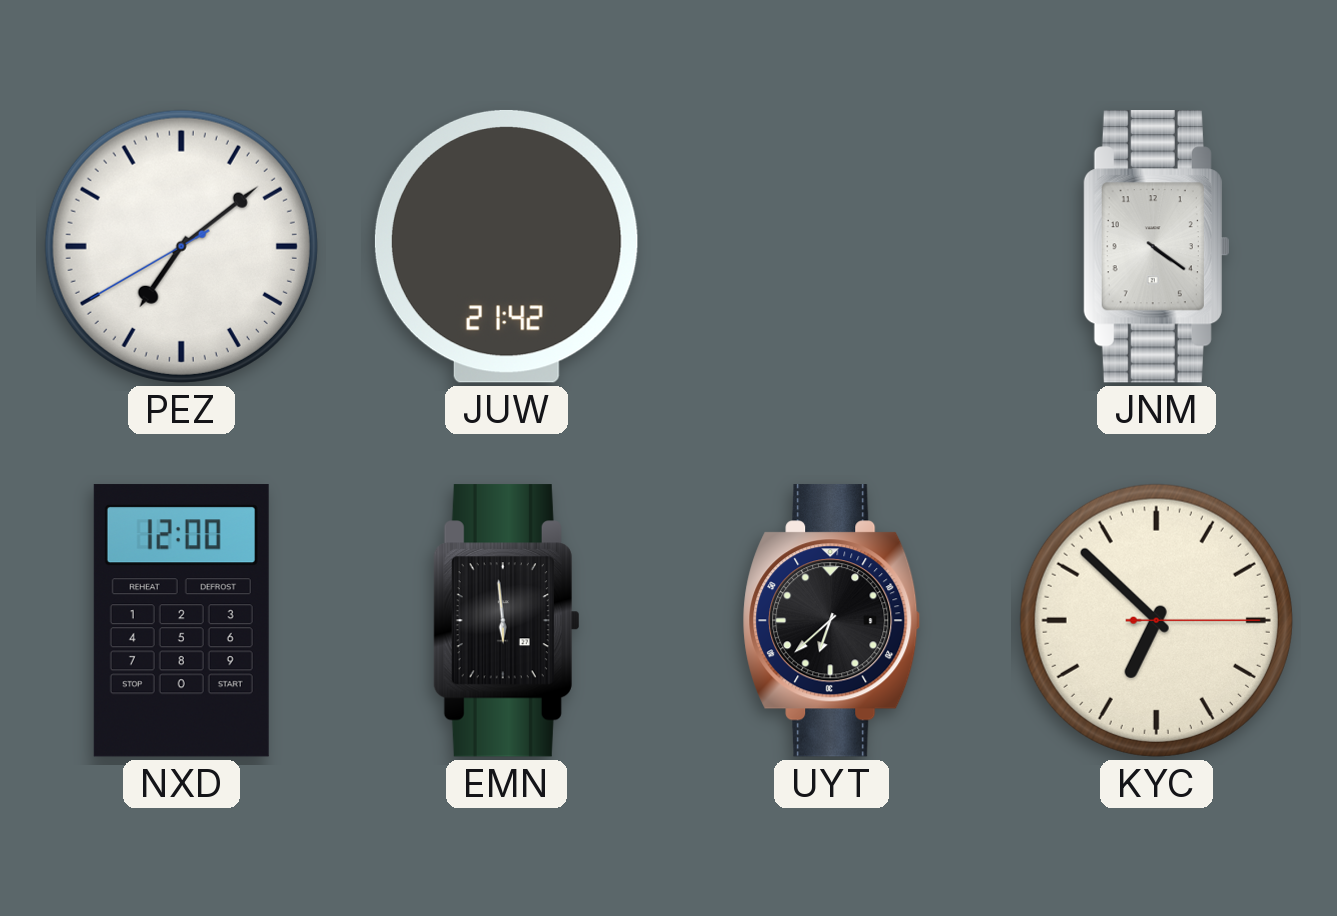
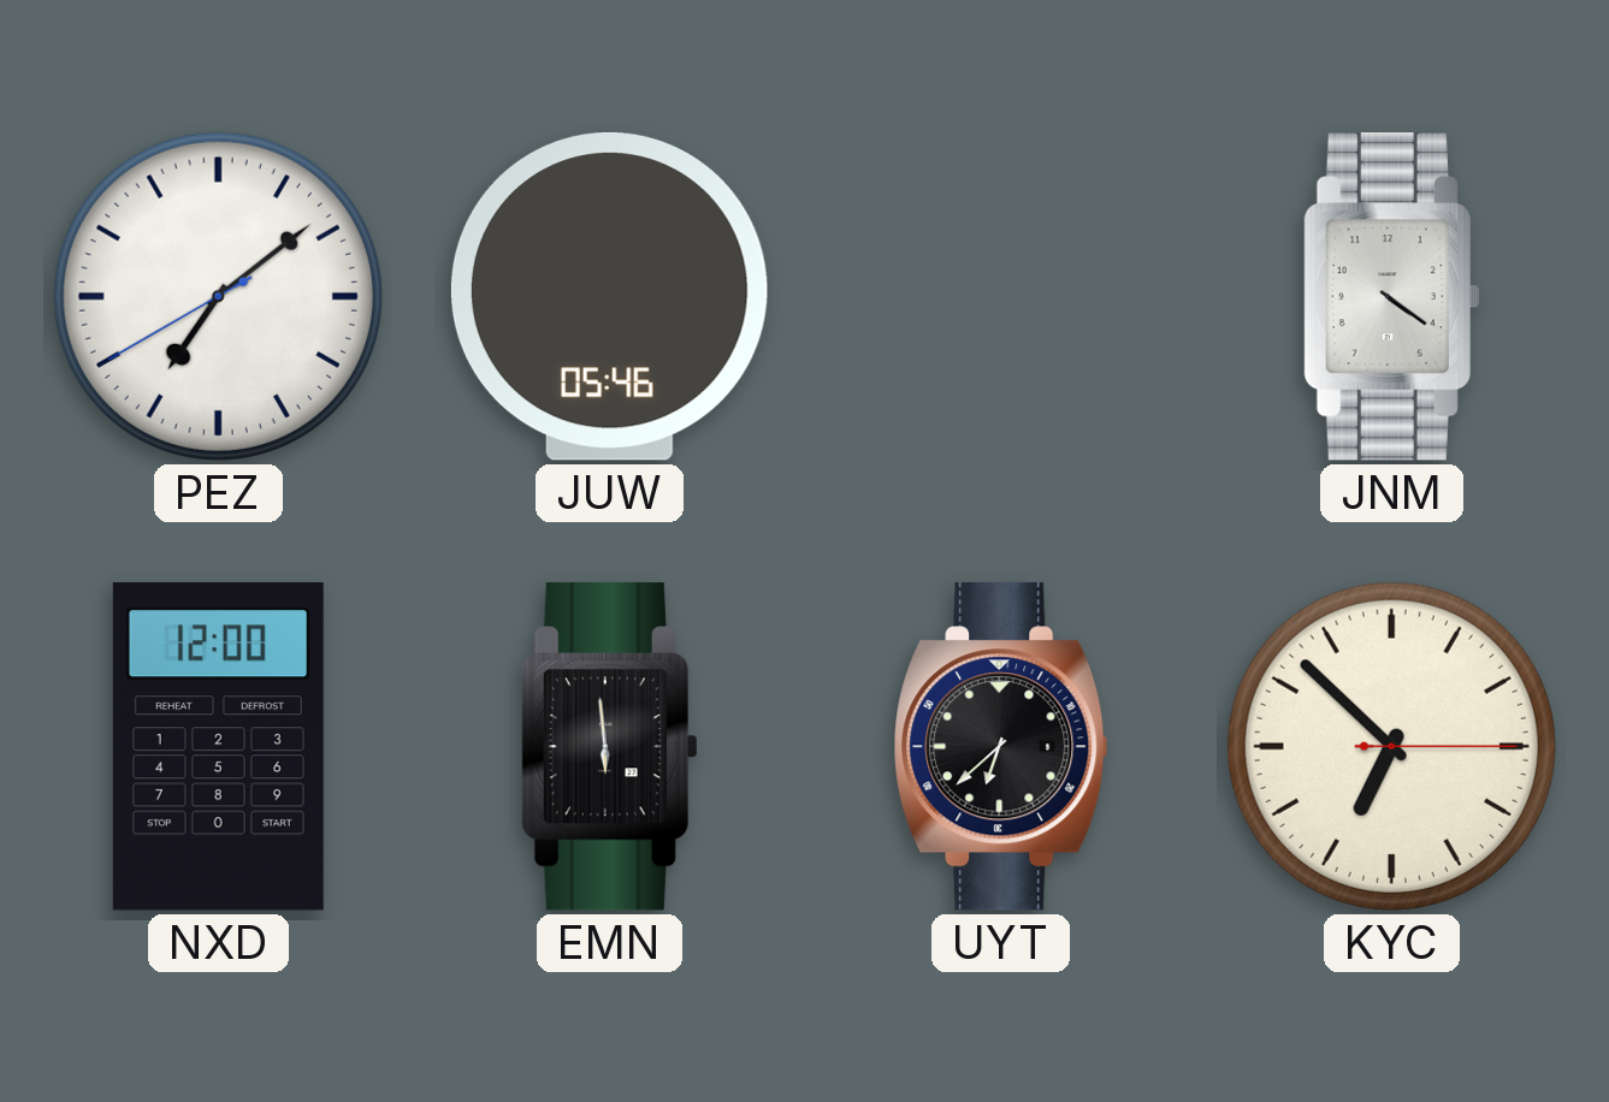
JUW: 21:42 -> 05:46 (609, 296)
